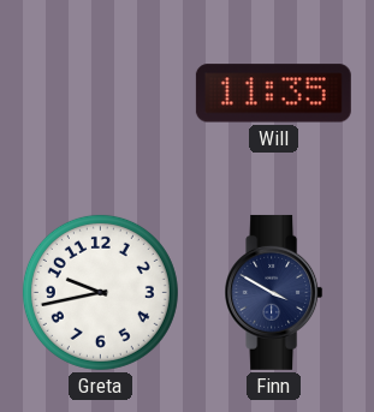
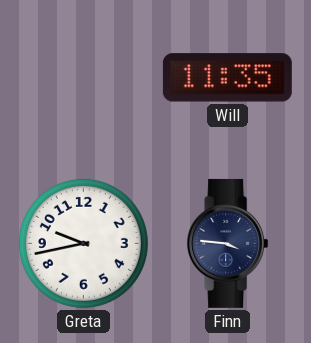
Finn: 3:50 -> 3:46 (228, 243)
